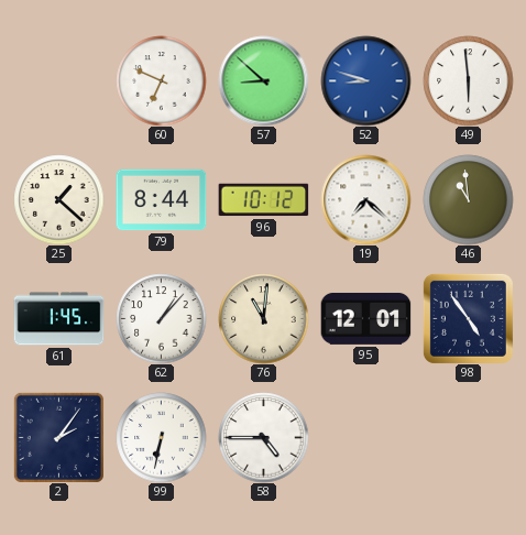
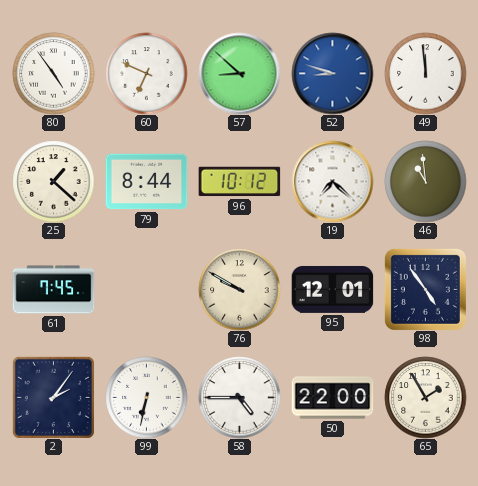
80: none -> 4:54 (53, 73)
49: 5:59 -> 11:59 (425, 73)
61: 1:45 -> 7:45 (53, 290)
62: 1:07 -> none (161, 318)
76: 11:01 -> 9:50 (239, 289)
50: none -> 22:00 (332, 398)
65: none -> 1:55 (425, 397)
